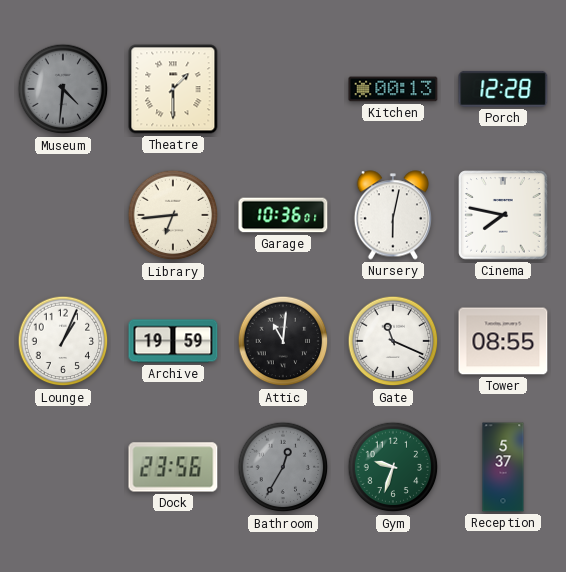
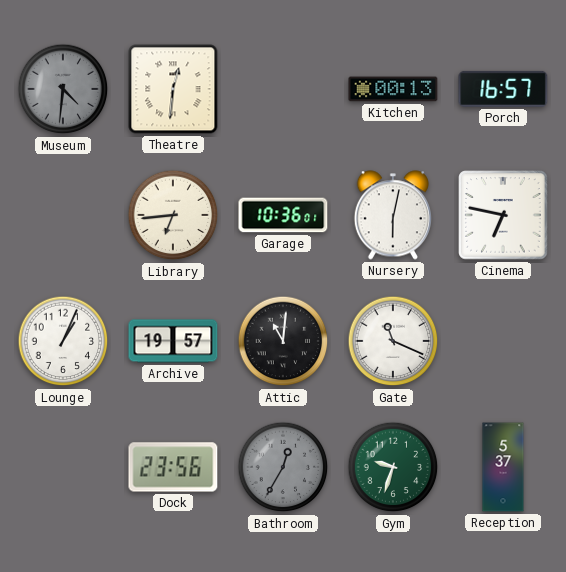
Theatre: 1:30 -> 12:31 (173, 89)
Porch: 12:28 -> 16:57 (503, 89)
Cinema: 7:47 -> 6:47 (503, 215)
Archive: 19:59 -> 19:57 (173, 341)
Tower: 08:55 -> none (503, 341)
